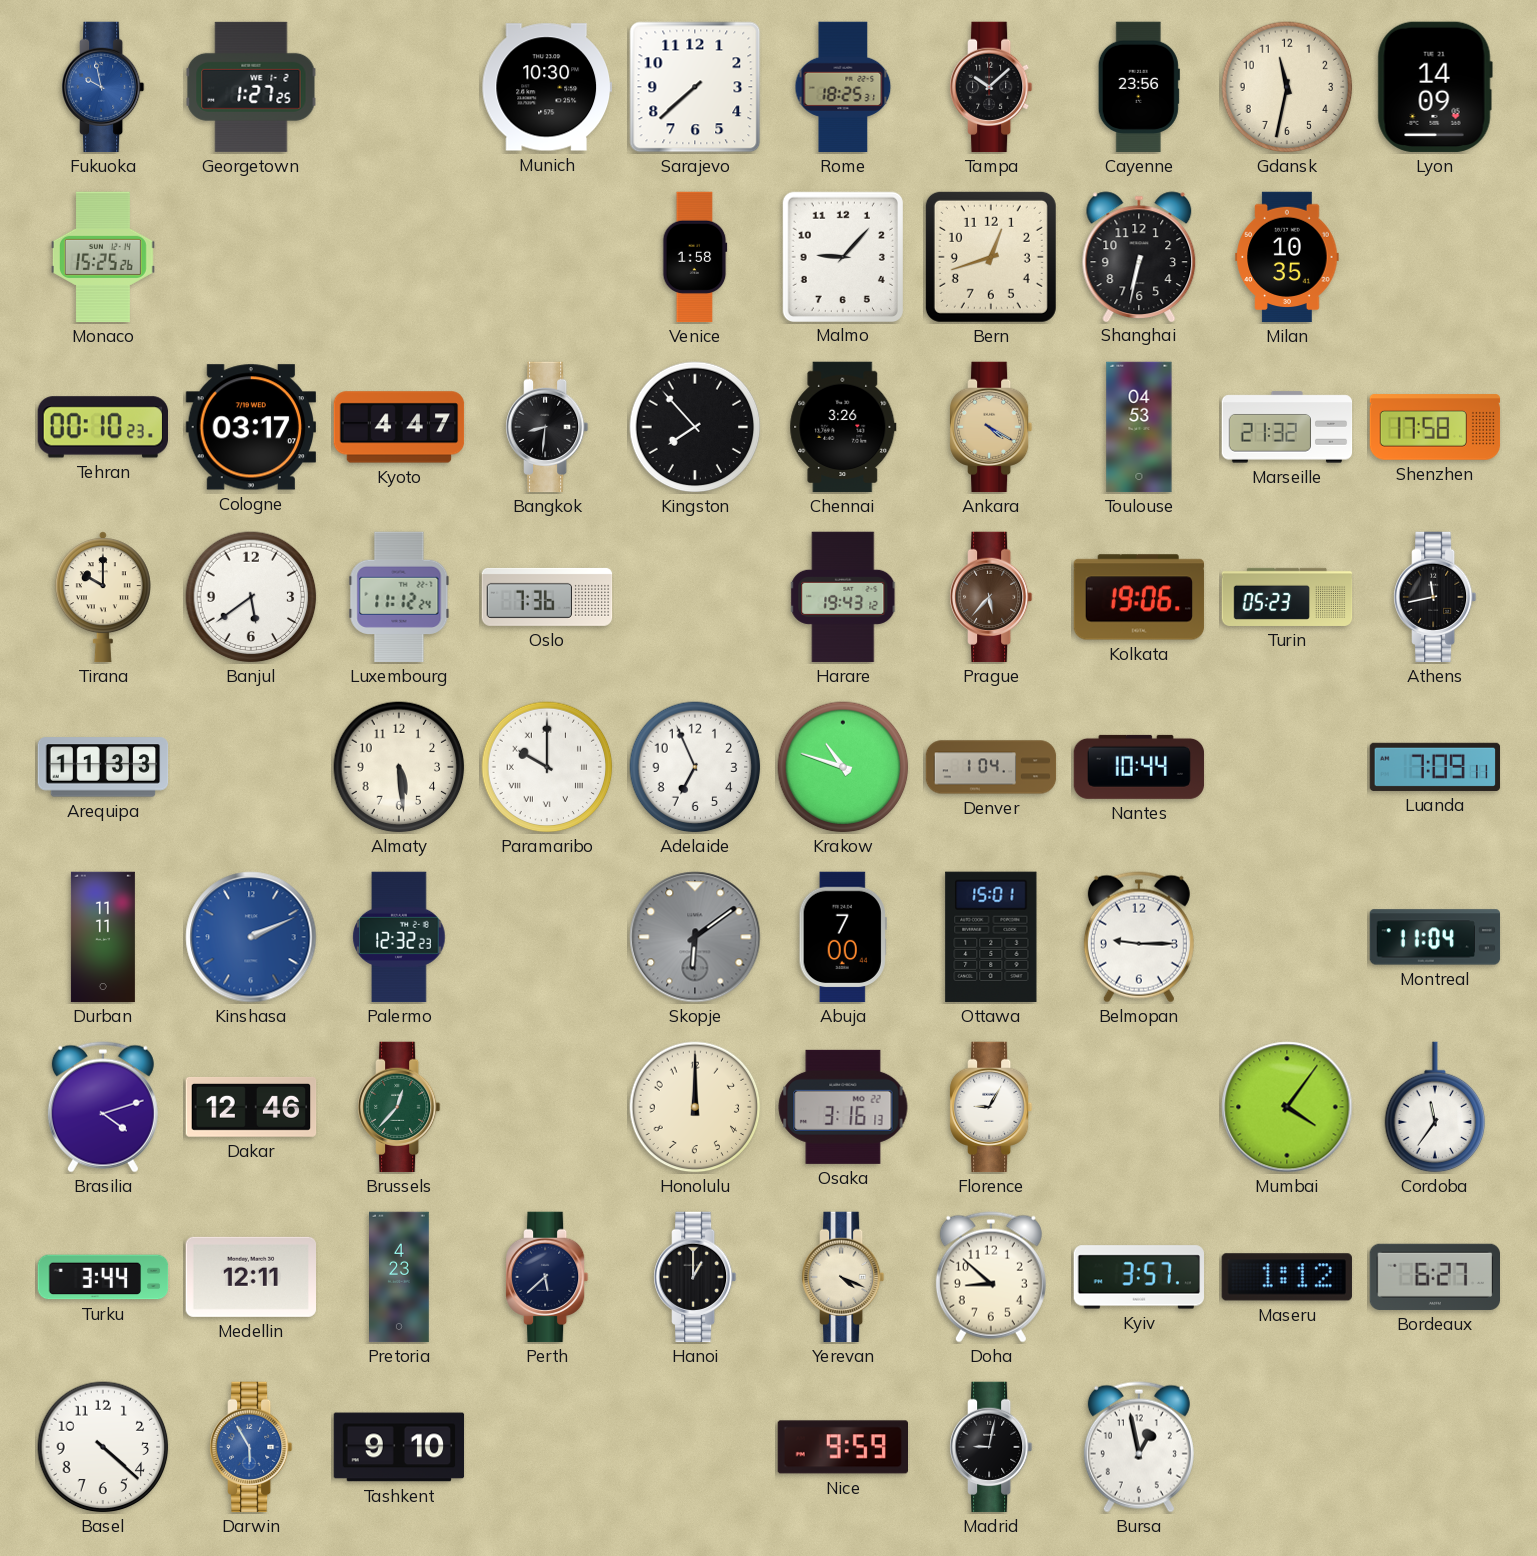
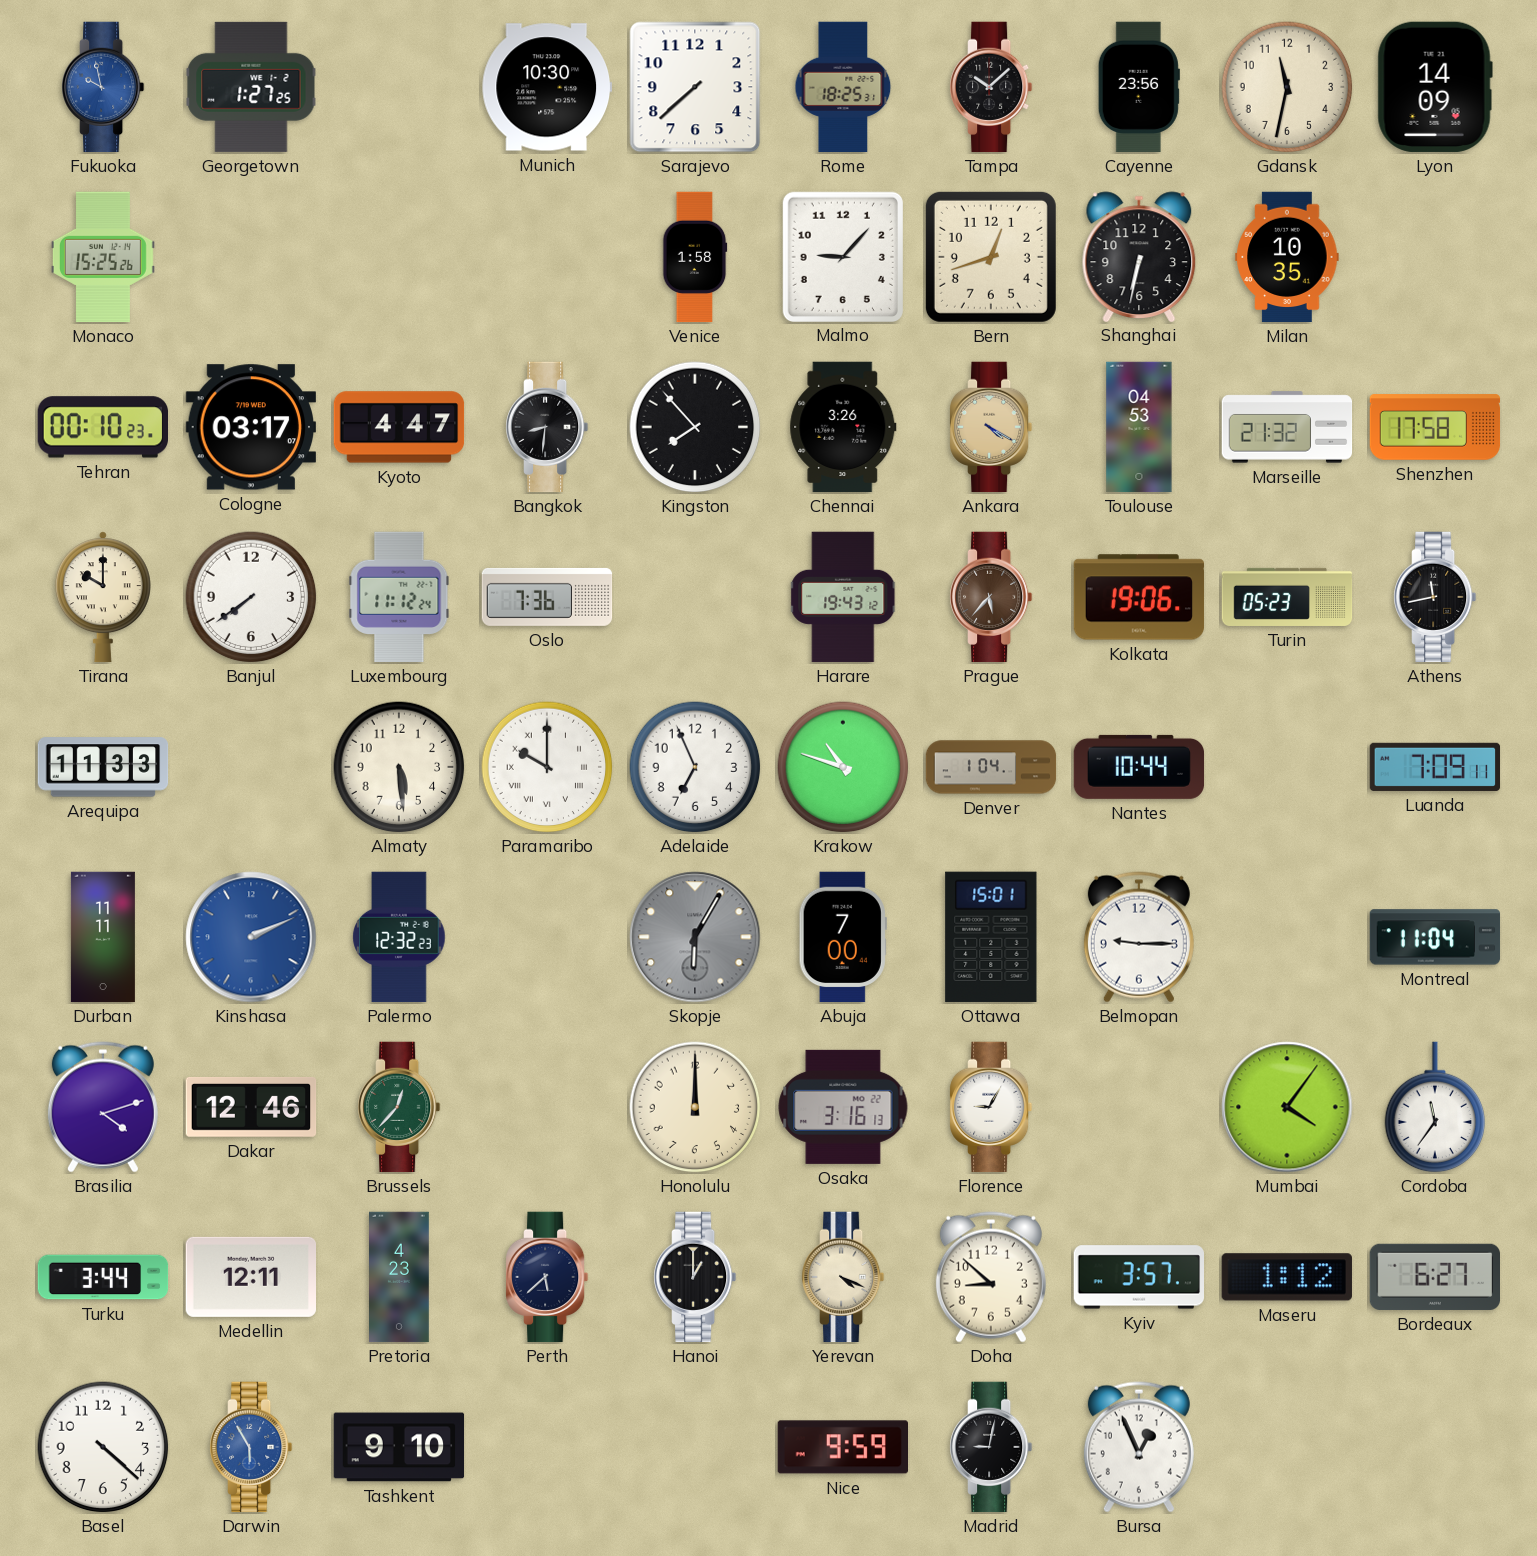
Banjul: 5:39 -> 7:39 (251, 597)
Skopje: 6:09 -> 6:05 (695, 937)
Bursa: 12:58 -> 12:56 (1139, 1447)
